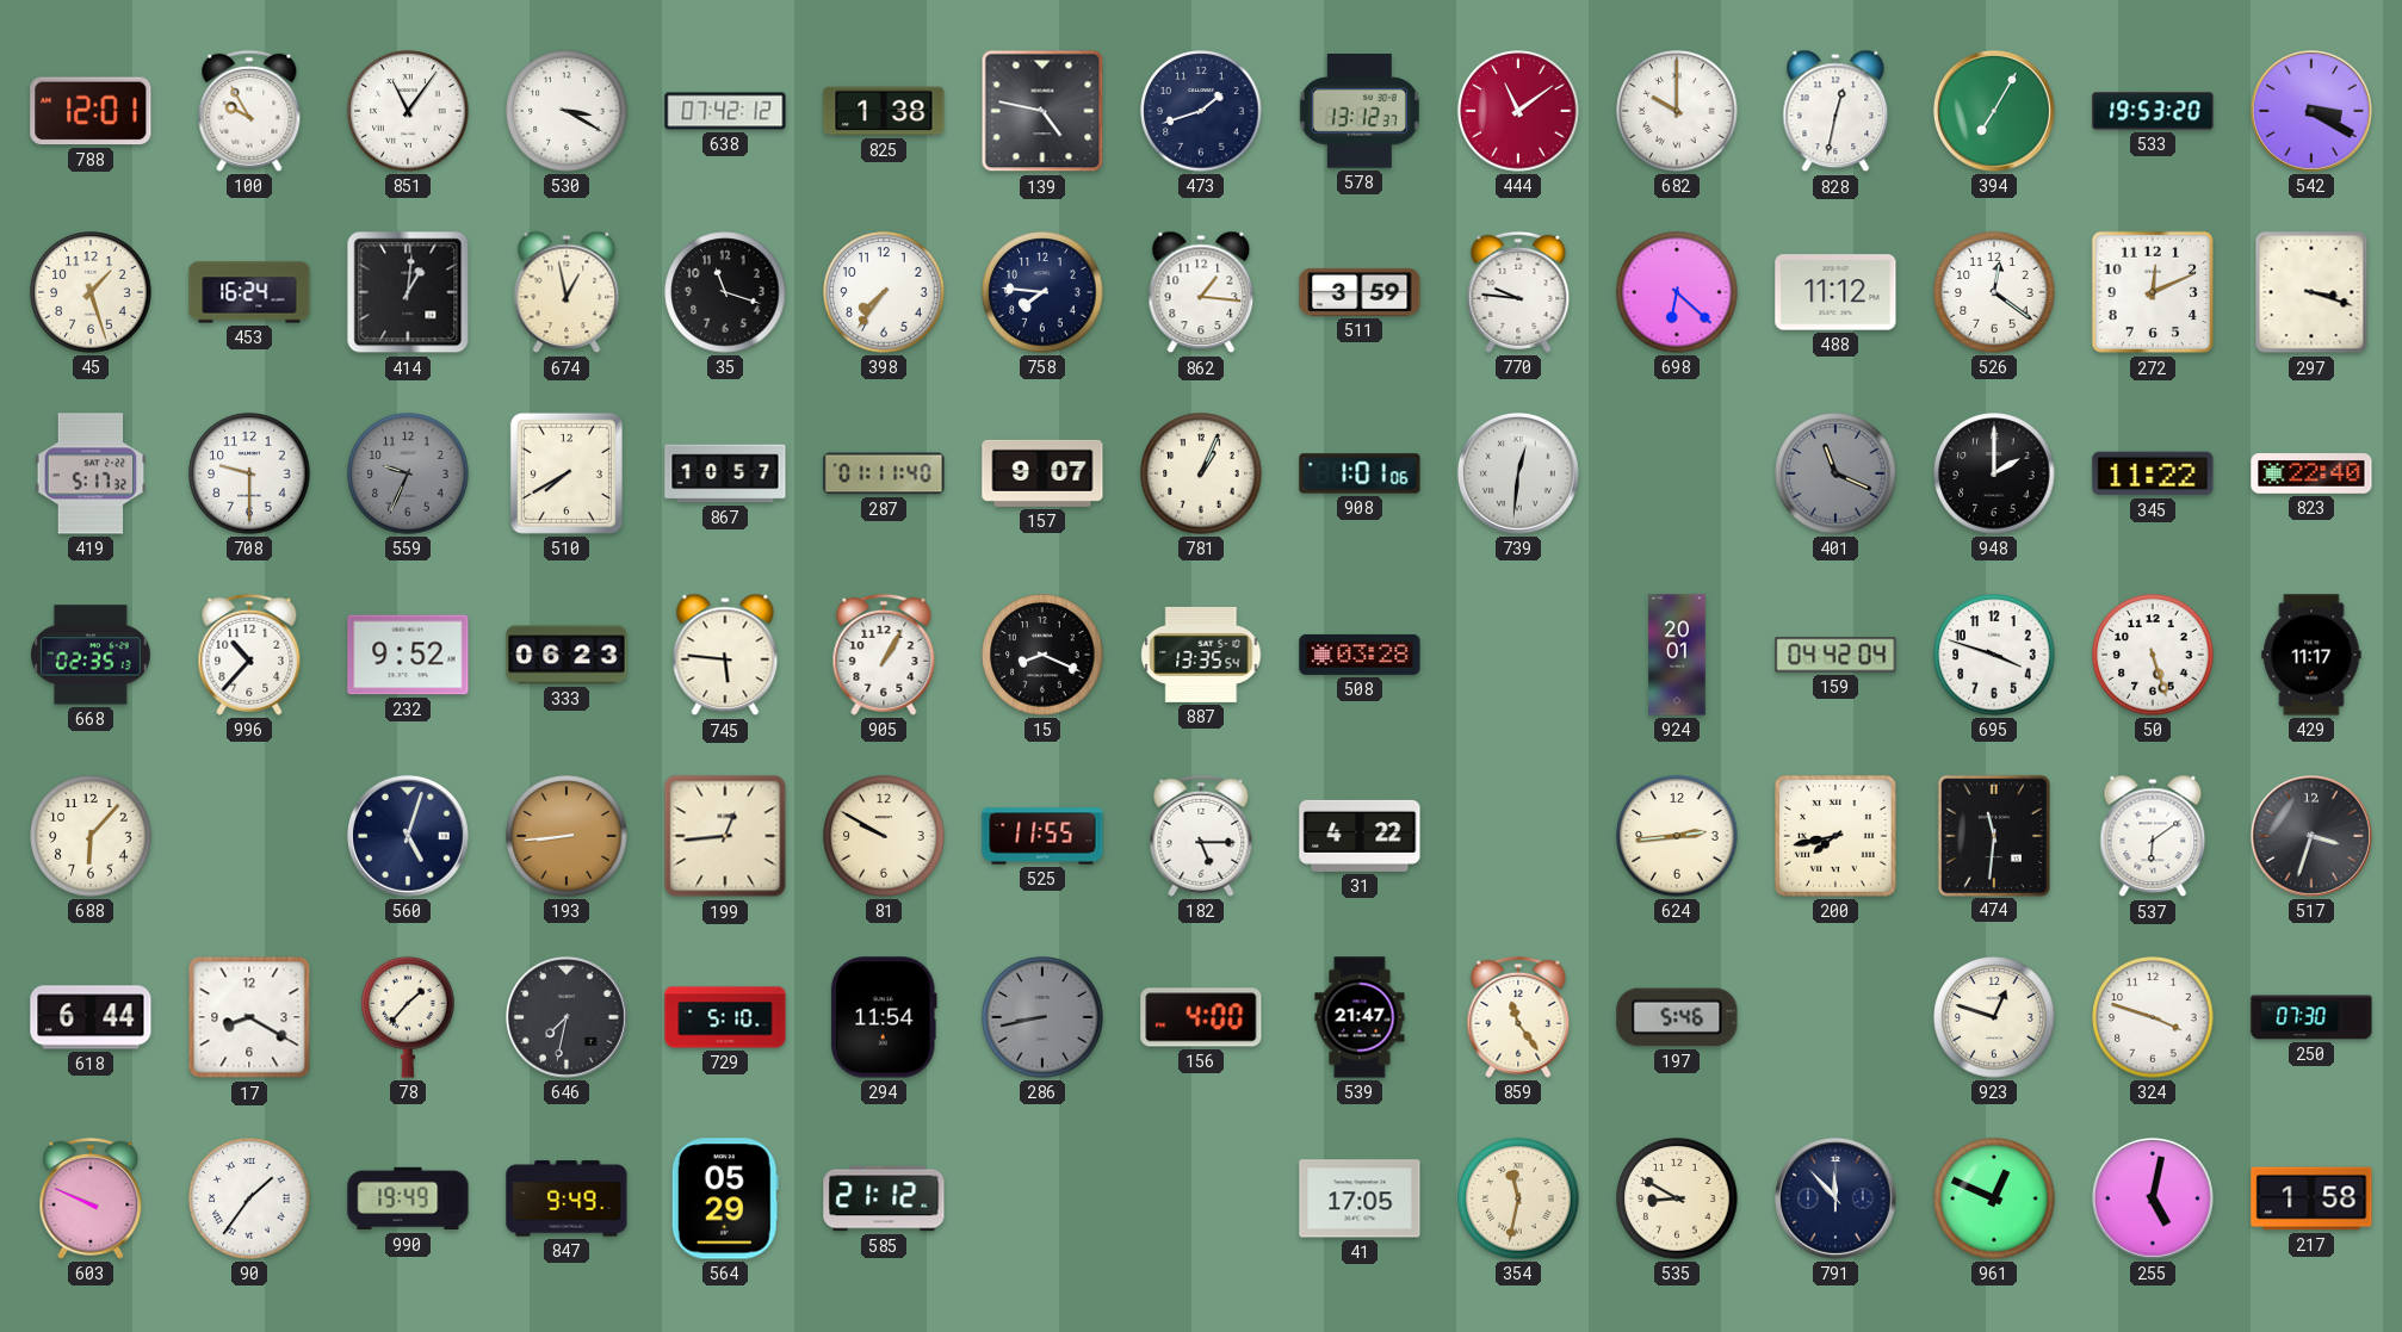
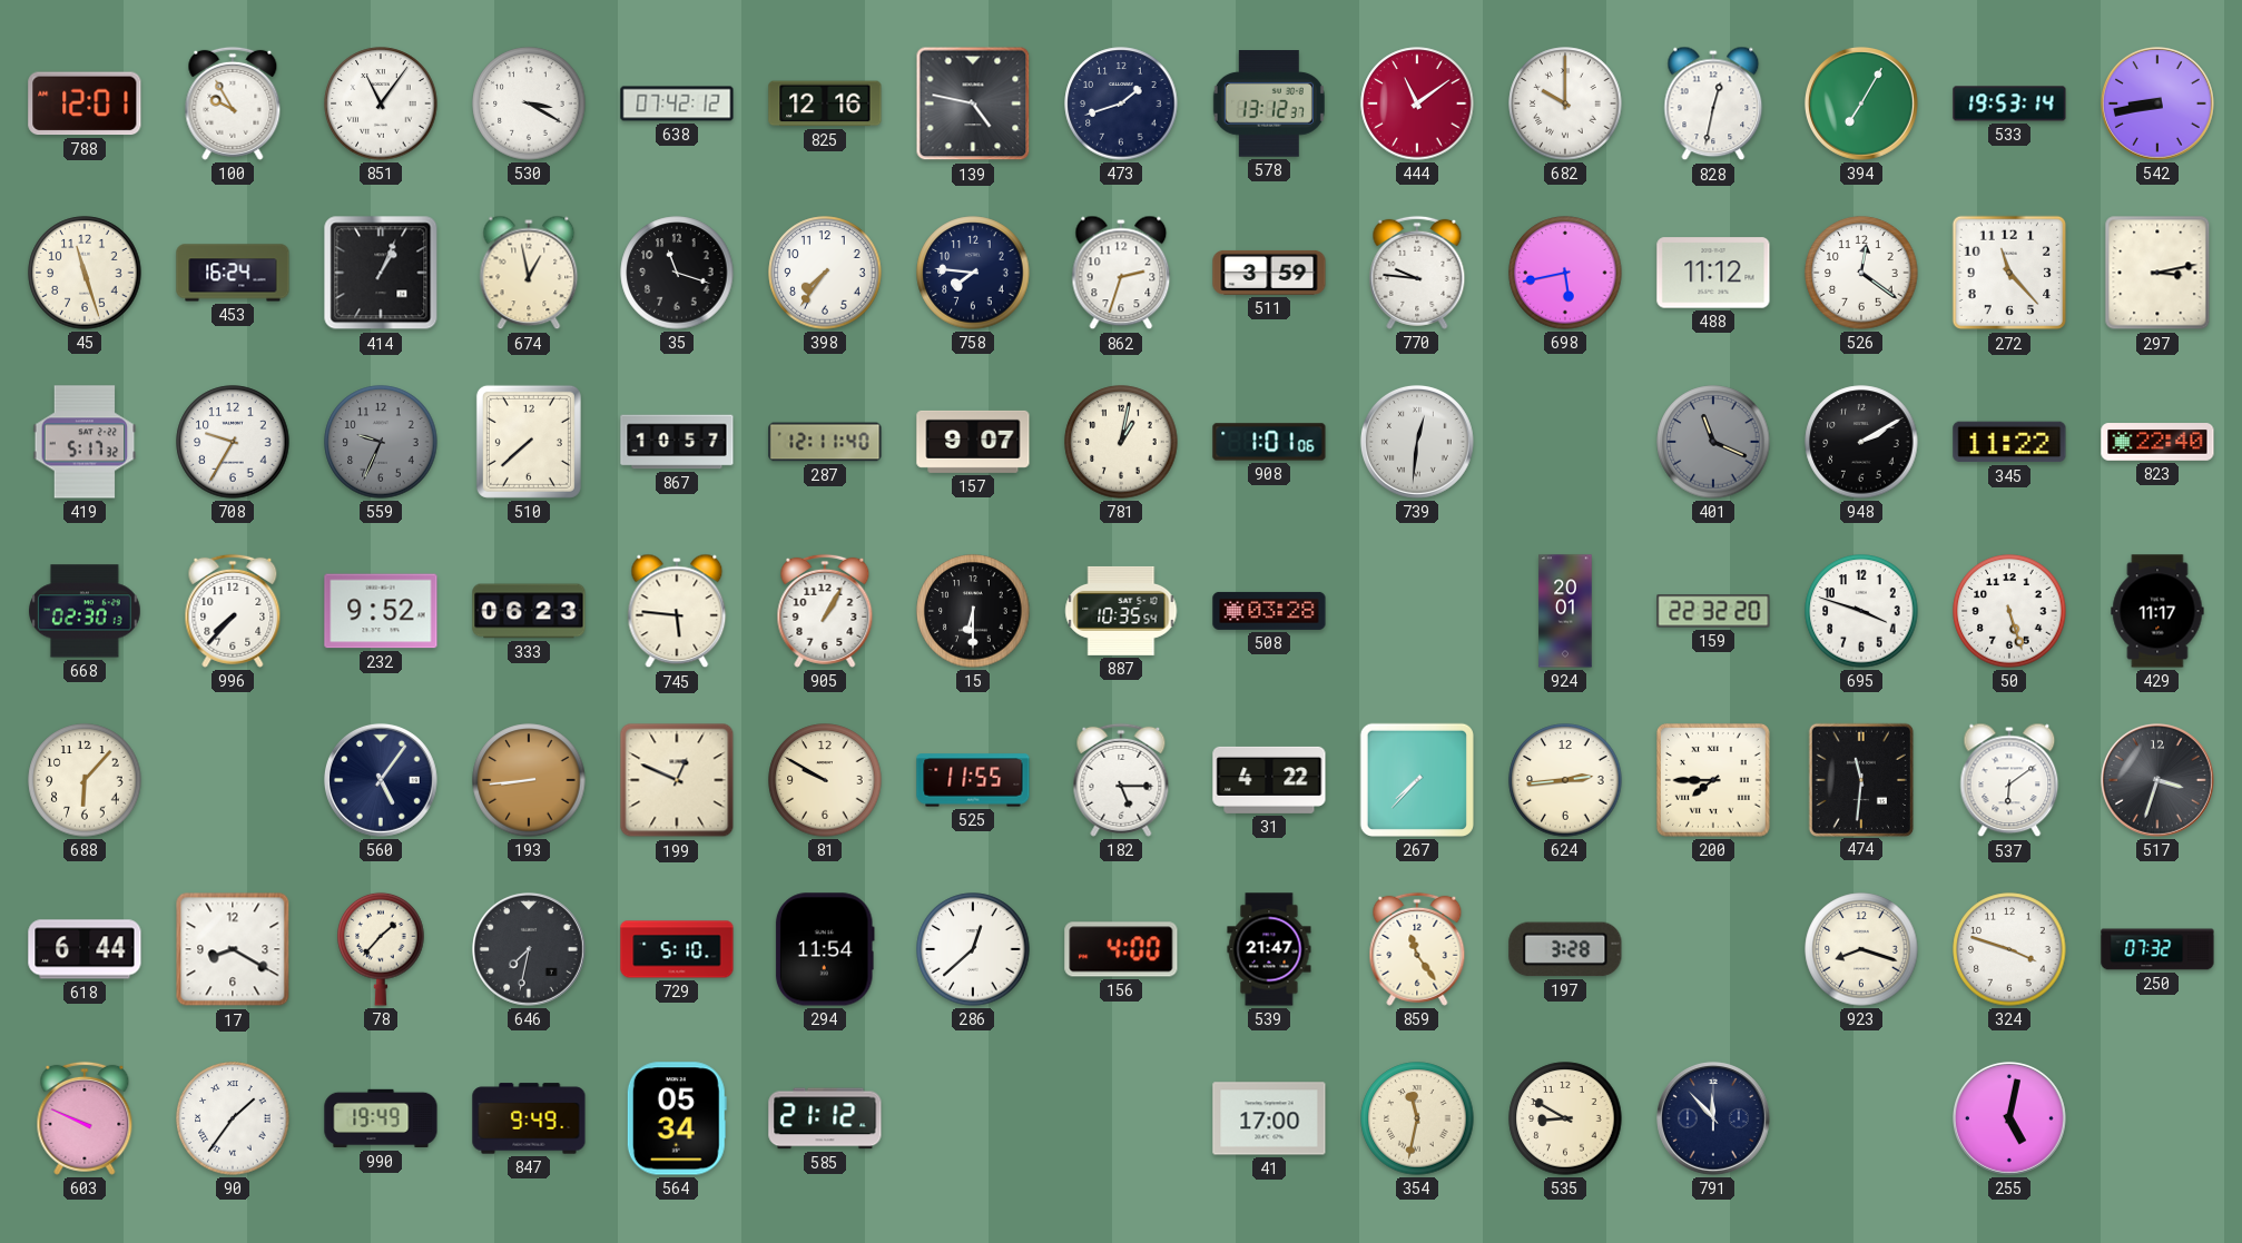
825: 1:38 -> 12:16 (825, 103)
533: 19:53:20 -> 19:53:14 (2009, 103)
542: 3:20 -> 8:43 (2157, 103)
45: 1:27 -> 11:27 (85, 273)
414: 1:01 -> 1:04 (381, 273)
862: 1:16 -> 2:33 (1121, 273)
698: 6:22 -> 5:43 (1565, 273)
272: 12:11 -> 11:23 (2009, 273)
297: 3:18 -> 3:13 (2157, 273)
708: 9:30 -> 9:35 (233, 442)
510: 7:40 -> 7:38 (529, 442)
287: 01:11 -> 12:11 (825, 442)
781: 1:04 -> 1:02 (1121, 442)
948: 2:00 -> 2:10 (1861, 442)
668: 02:35 -> 02:30 (86, 611)
996: 10:37 -> 7:37 (233, 611)
15: 8:19 -> 6:30 (973, 611)
887: 13:35 -> 10:35 (1121, 611)
159: 04:42 -> 22:32 (1713, 611)
560: 5:03 -> 5:06 (381, 780)
199: 12:44 -> 12:49 (677, 780)
267: none -> 7:37 (1417, 780)
200: 7:43 -> 7:45 (1714, 781)
286: 8:43 -> 12:38 (973, 949)
286 dial: grey -> white (973, 949)
197: 5:46 -> 3:28 (1565, 949)
923: 12:48 -> 8:18 (1861, 949)
250: 07:30 -> 07:32 (2157, 949)
564: 05:29 -> 05:34 (677, 1118)
41: 17:05 -> 17:00 (1269, 1118)
961: 12:49 -> none (1994, 1198)
217: 1:58 -> none (2311, 1198)
